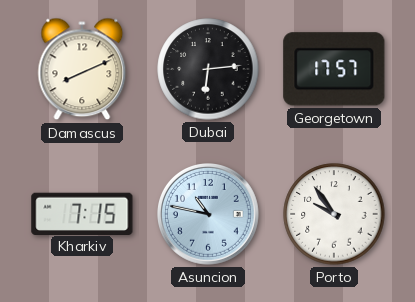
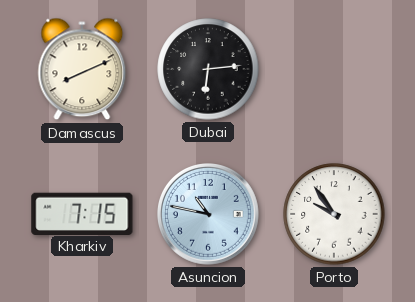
Georgetown: 17:57 -> none (334, 69)
